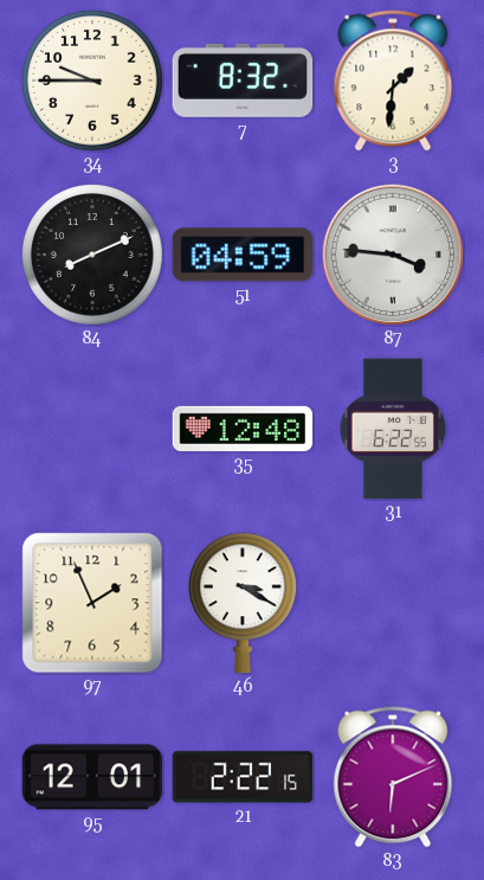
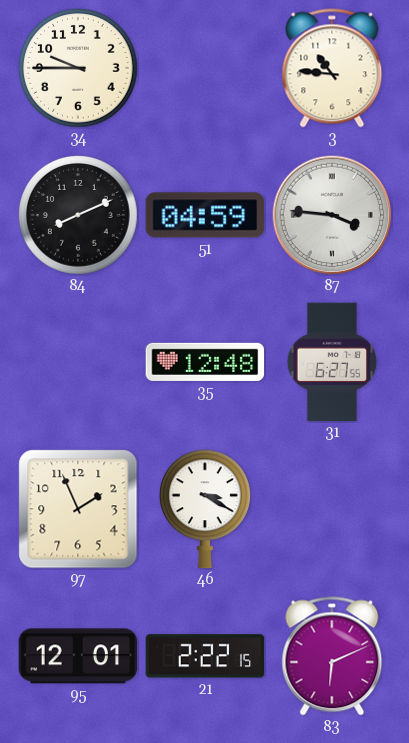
7: 8:32 -> none (243, 81)
3: 1:31 -> 10:46 (332, 68)
31: 6:22 -> 6:27 (332, 362)
